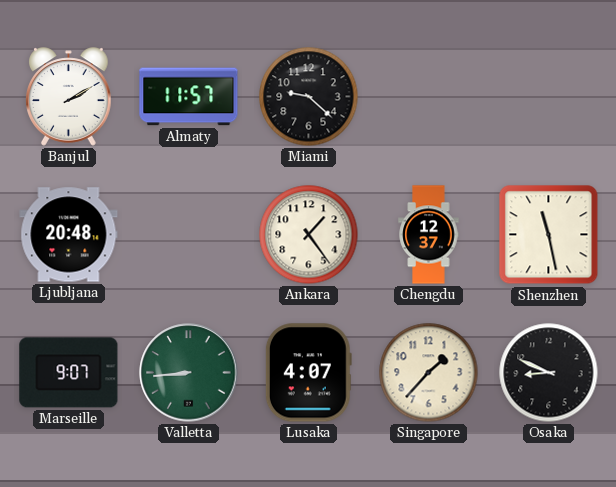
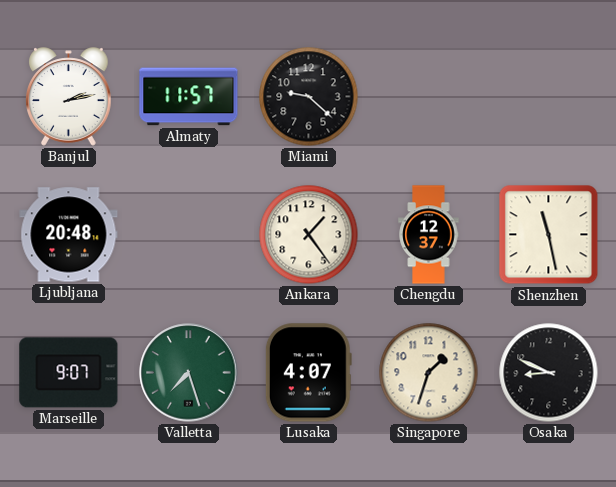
Banjul: 2:10 -> 2:13 (69, 97)
Valletta: 8:44 -> 7:27 (189, 373)
Singapore: 1:37 -> 1:33 (429, 373)
